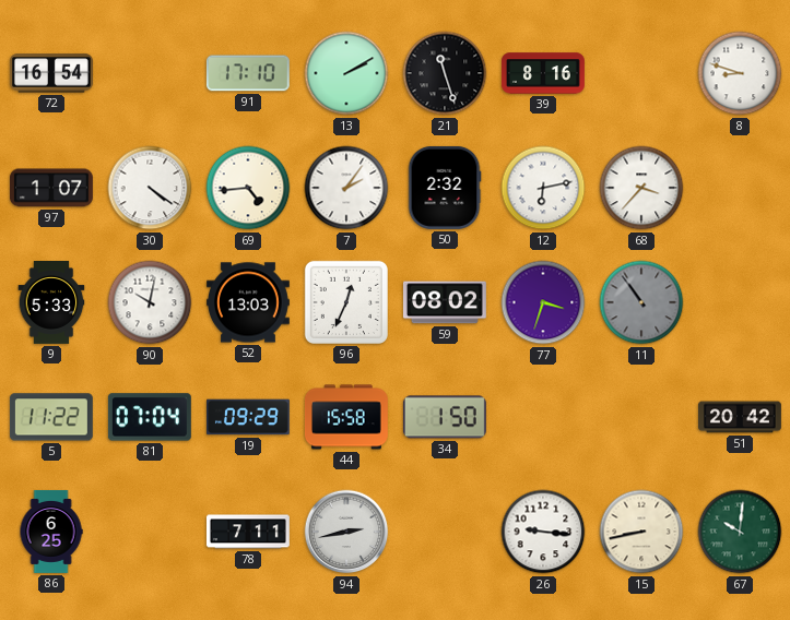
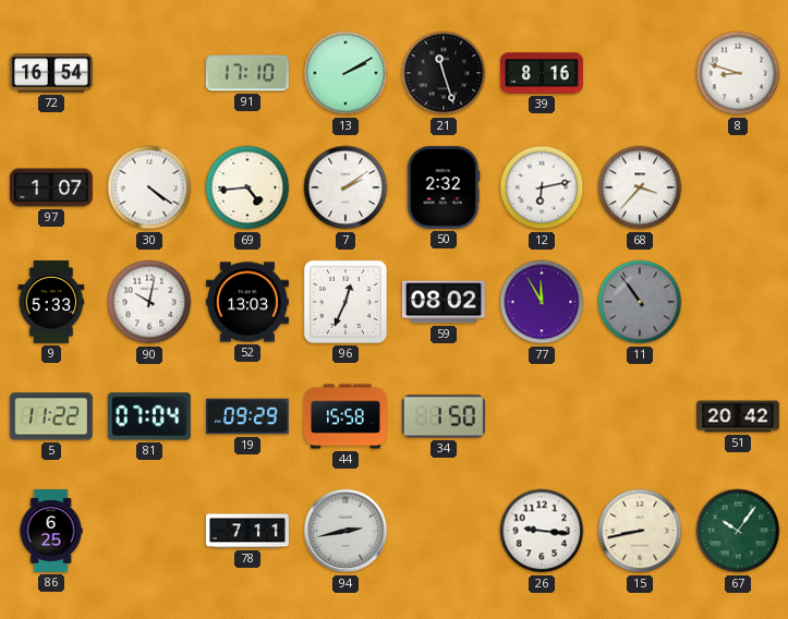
7: 2:06 -> 2:09 (345, 187)
77: 3:33 -> 11:55 (542, 302)
67: 10:01 -> 10:06 (738, 531)
